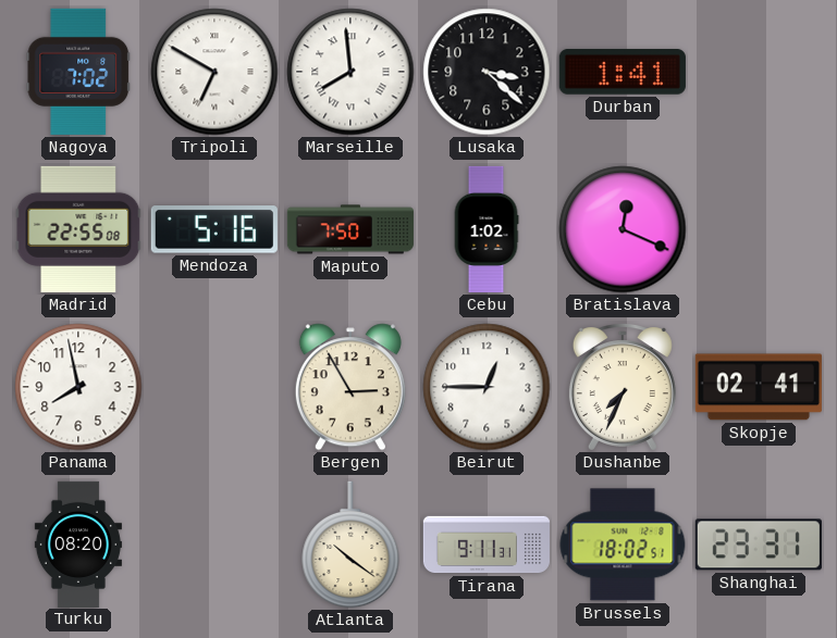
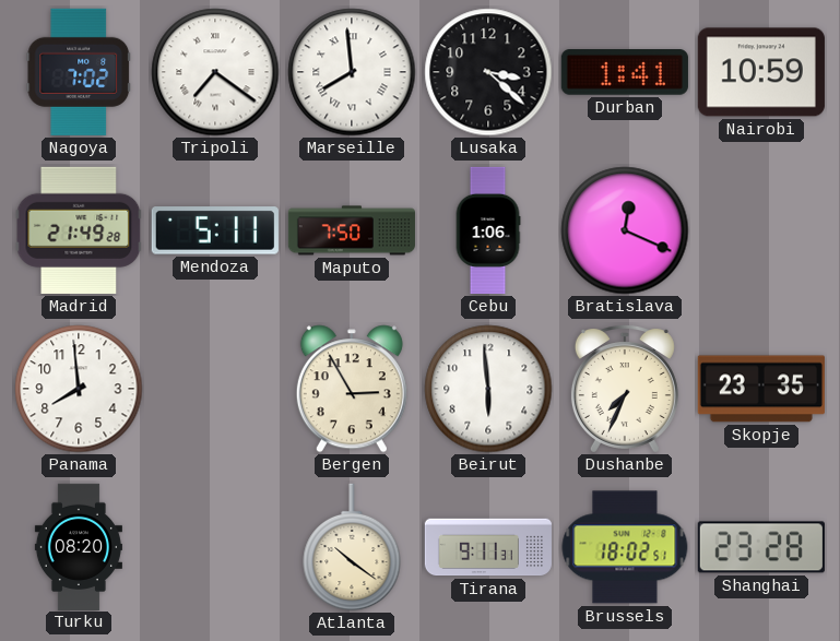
Tripoli: 6:50 -> 7:21 (215, 72)
Nairobi: none -> 10:59 (761, 72)
Madrid: 22:55 -> 21:49 (79, 230)
Mendoza: 5:16 -> 5:11 (215, 230)
Cebu: 1:02 -> 1:06 (488, 230)
Panama: 7:58 -> 7:59 (79, 389)
Beirut: 12:45 -> 5:59 (488, 389)
Skopje: 02:41 -> 23:35 (761, 389)
Shanghai: 23:31 -> 23:28 (761, 547)
